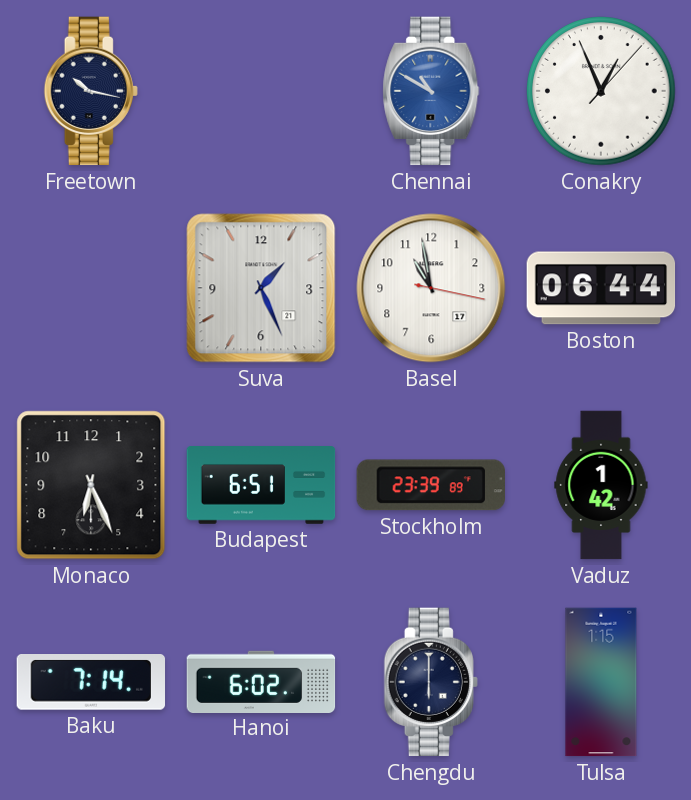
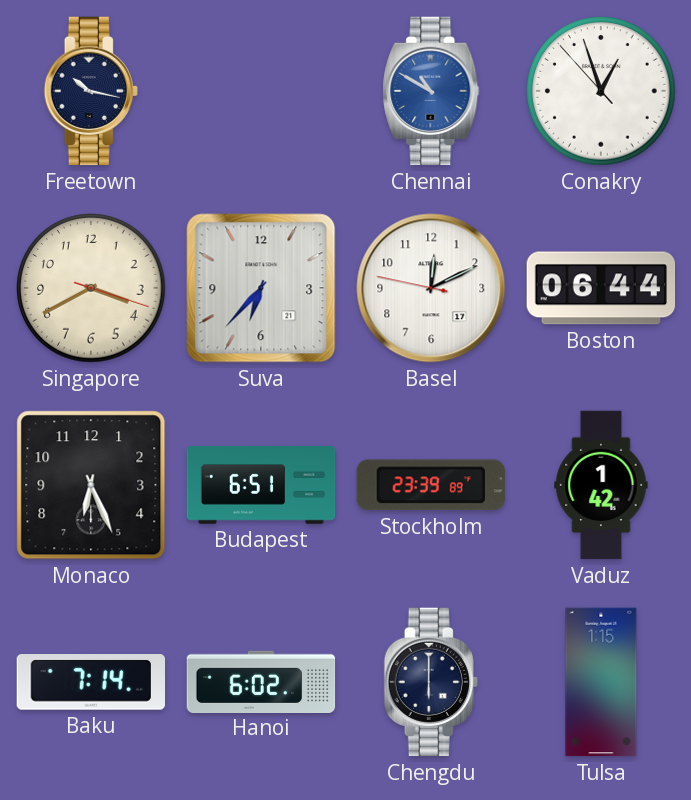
Conakry: 12:56:07 -> 12:56:53 (601, 91)
Singapore: none -> 3:40 (91, 288)
Suva: 1:26 -> 6:37 (261, 288)
Basel: 10:58 -> 12:10 (431, 288)
